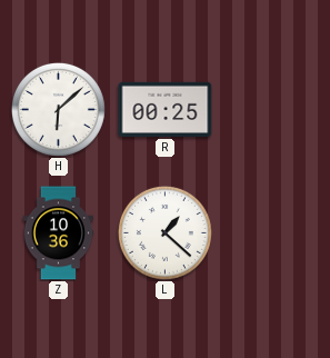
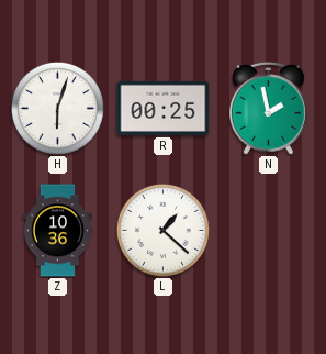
H: 6:08 -> 6:03 (57, 108)
N: none -> 1:58 (269, 108)
